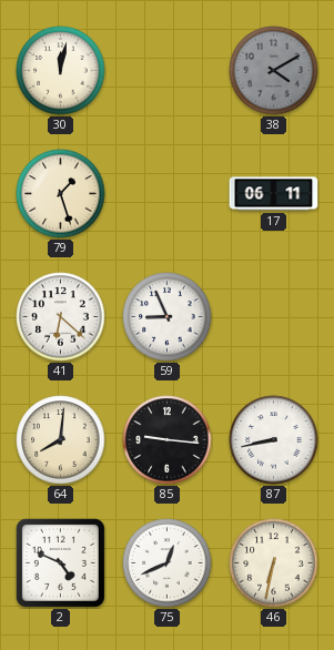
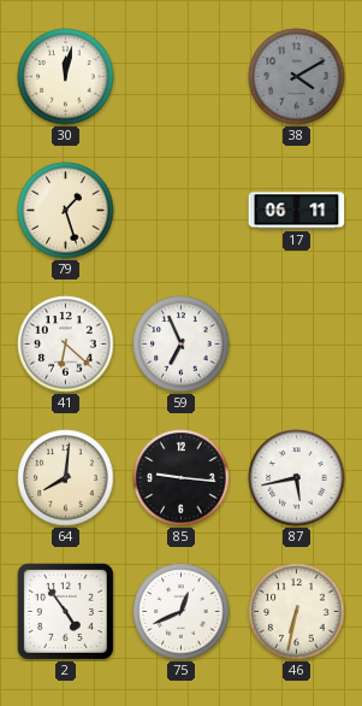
59: 8:56 -> 6:56 (182, 345)
87: 8:43 -> 5:43 (297, 478)
2: 4:49 -> 4:54 (65, 611)
